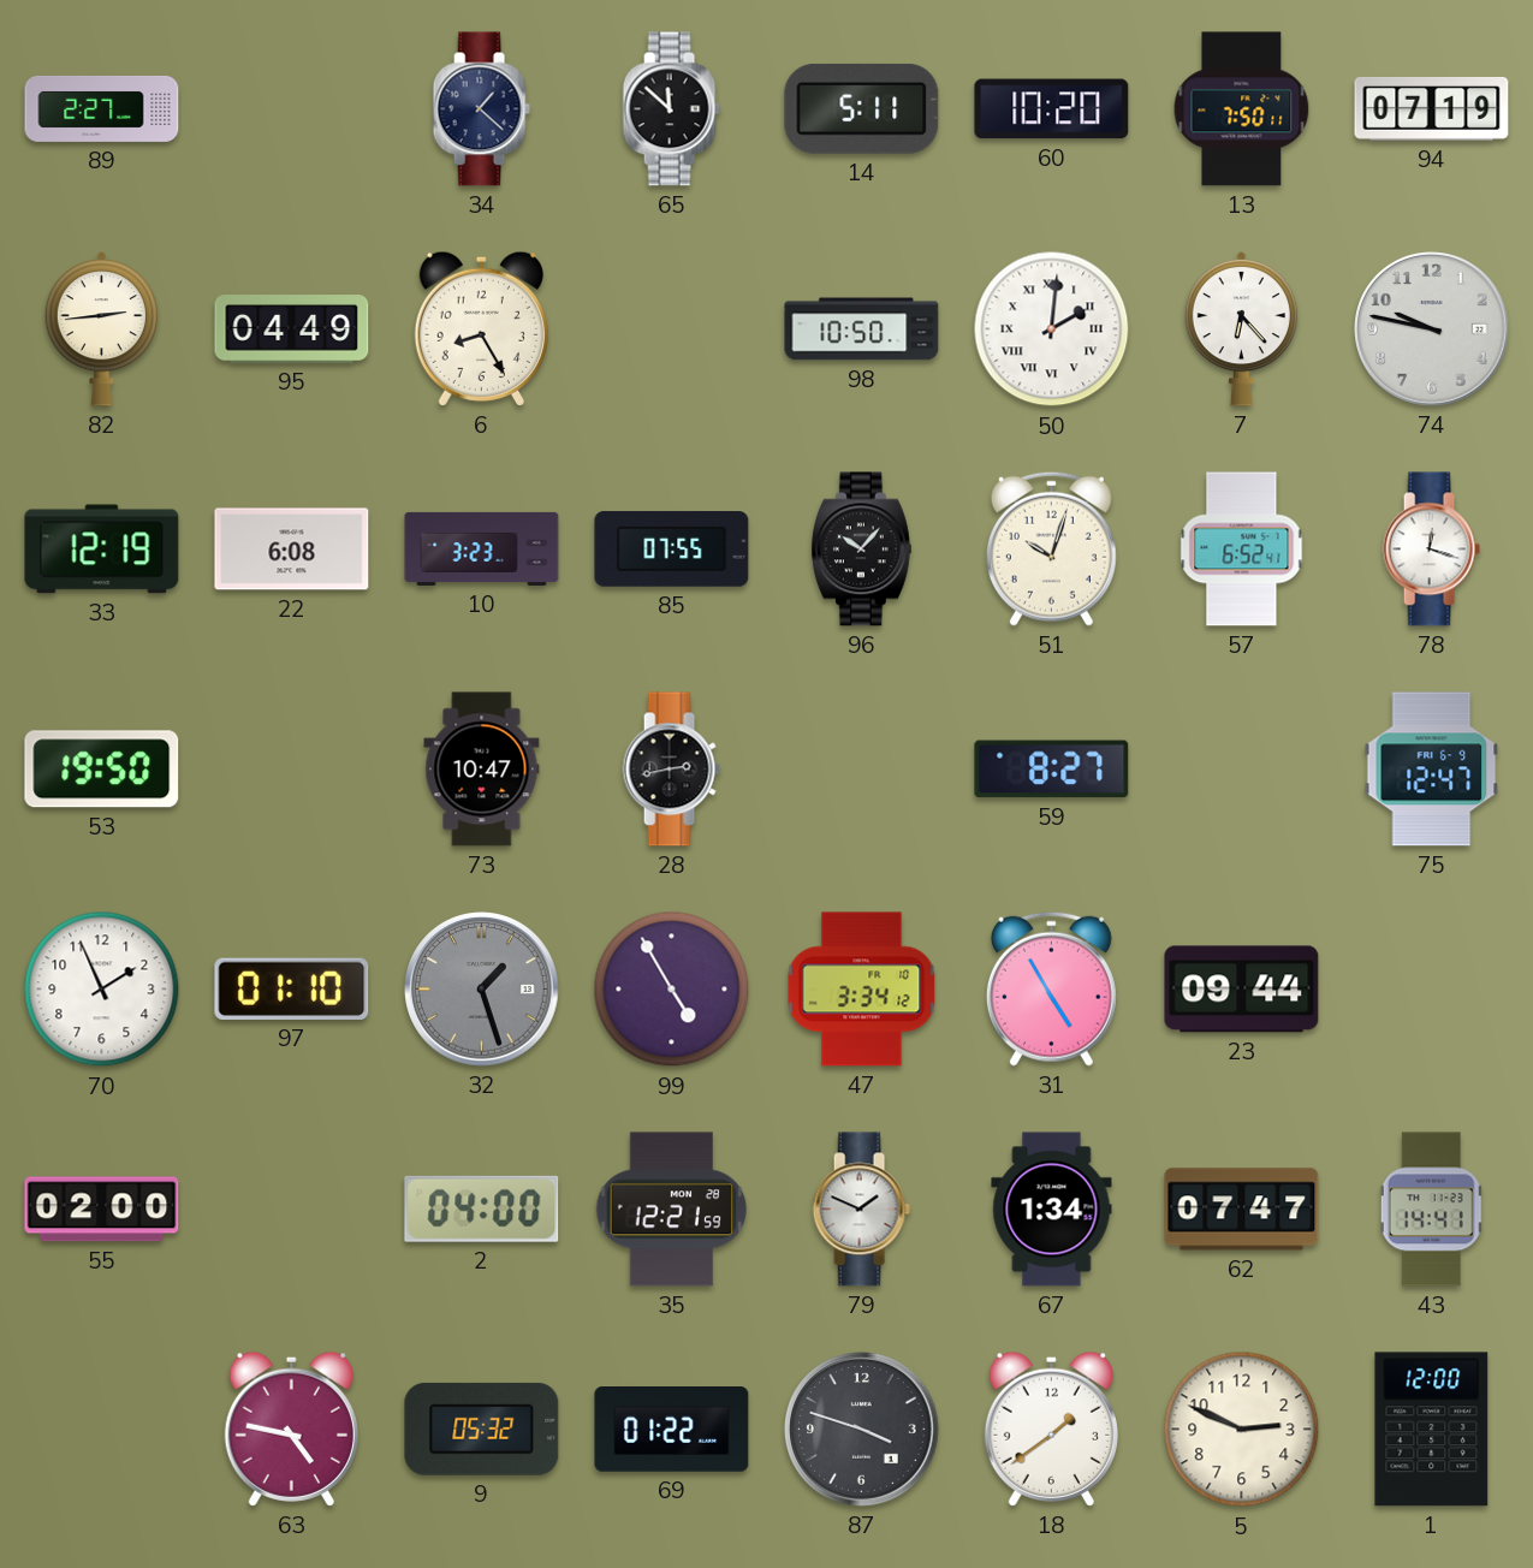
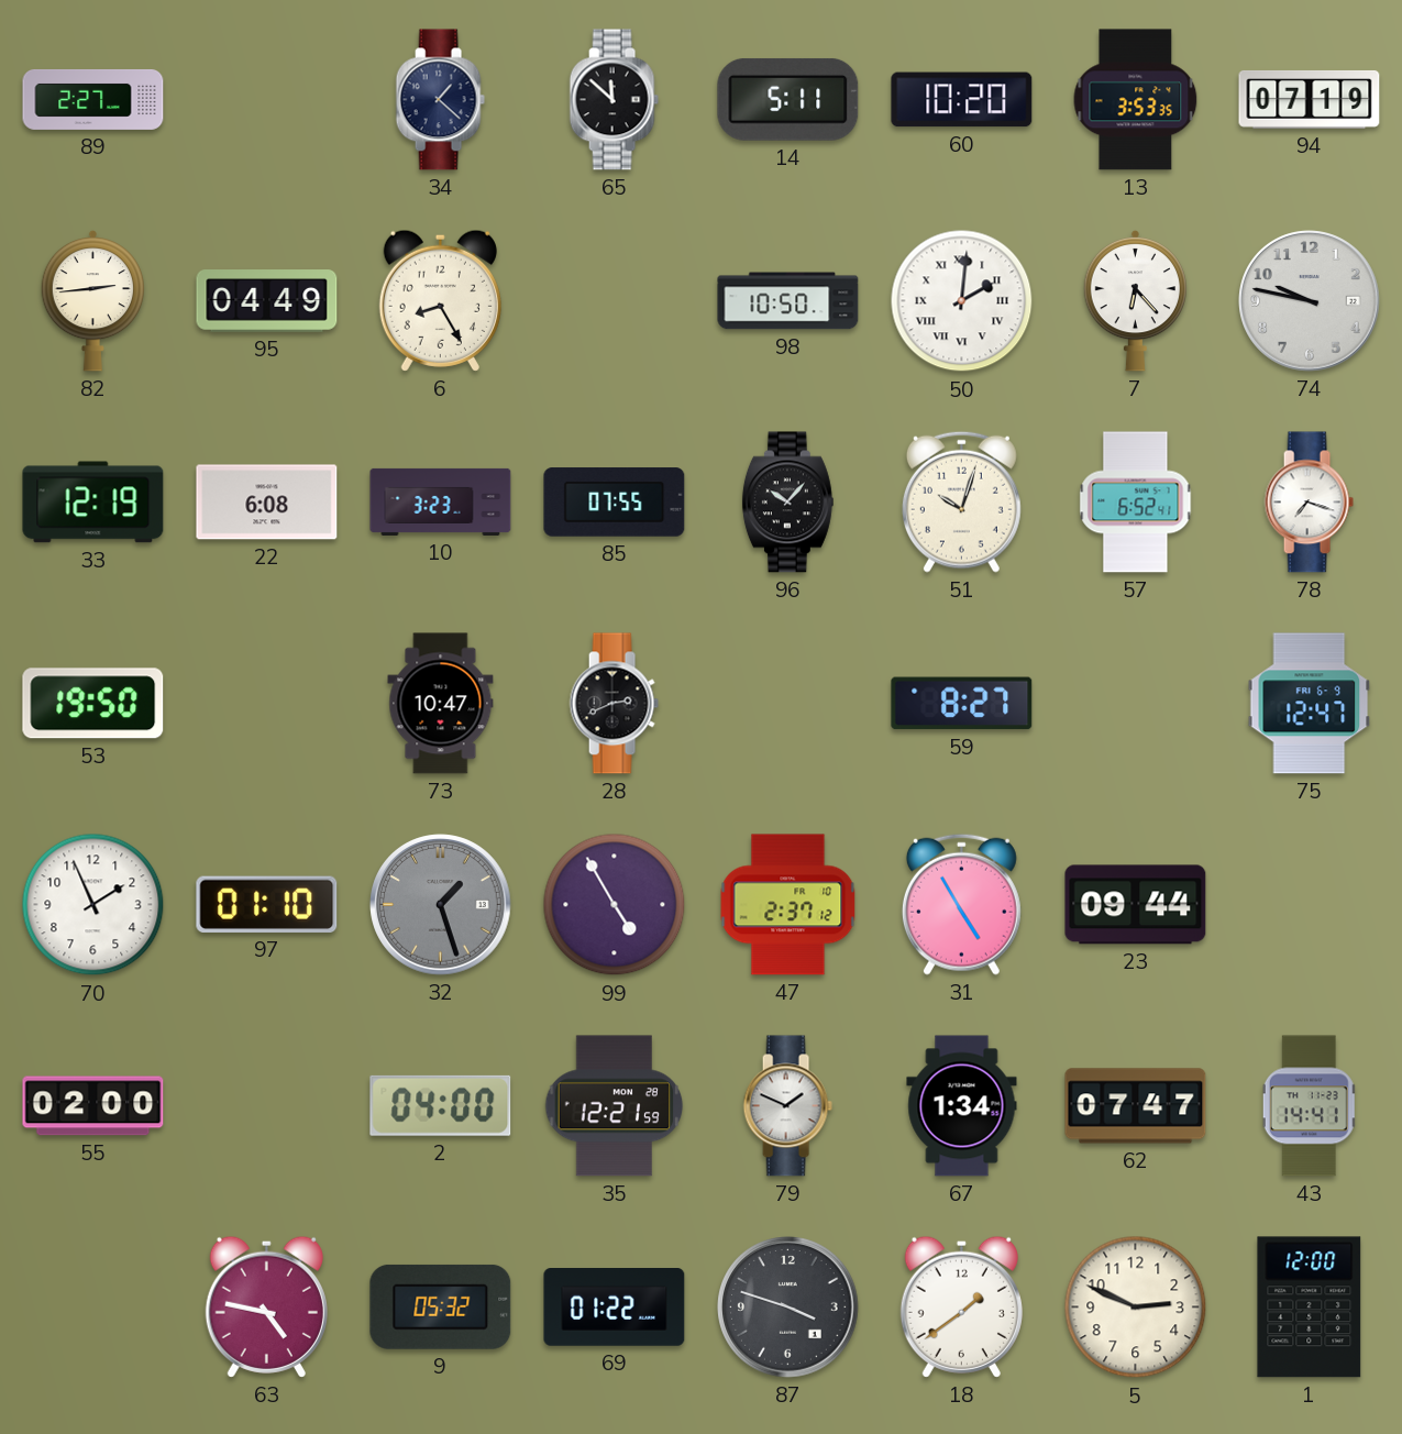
13: 7:50 -> 3:53 (1136, 100)
78: 12:18 -> 7:18 (1309, 503)
28: 2:43 -> 2:41 (614, 704)
47: 3:34 -> 2:37 (788, 905)
